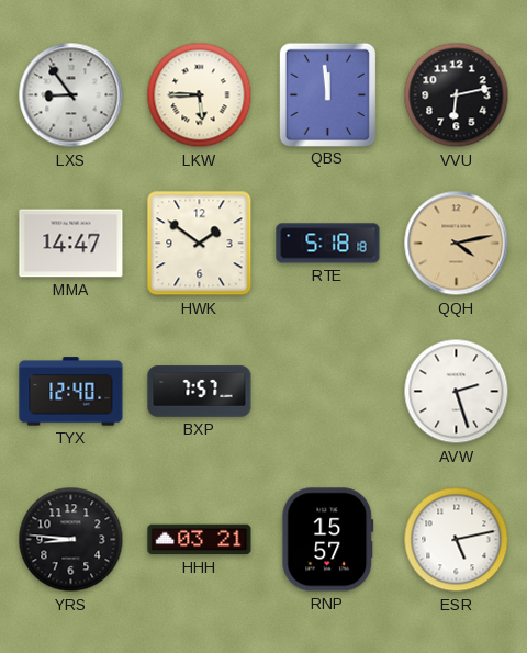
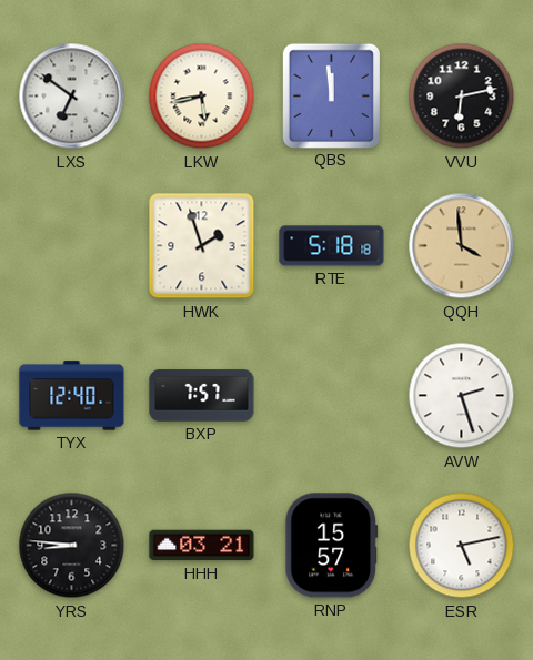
LXS: 8:54 -> 6:51 (72, 97)
LKW: 5:45 -> 5:43 (202, 97)
MMA: 14:47 -> none (71, 244)
HWK: 1:51 -> 1:57 (202, 246)
QQH: 4:13 -> 3:59 (462, 246)
